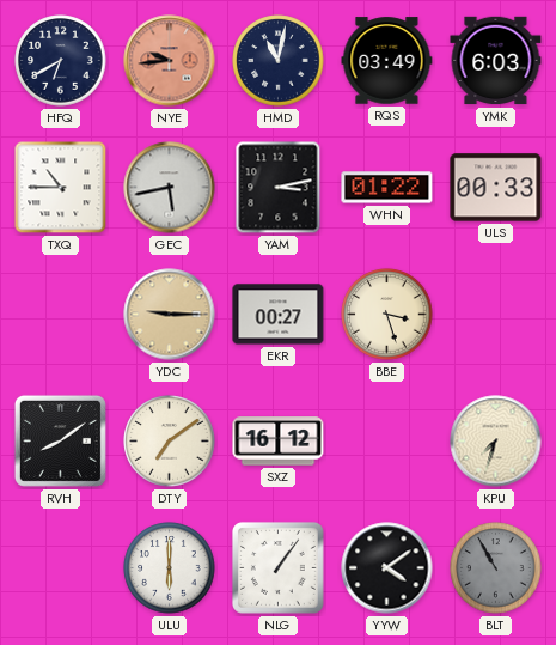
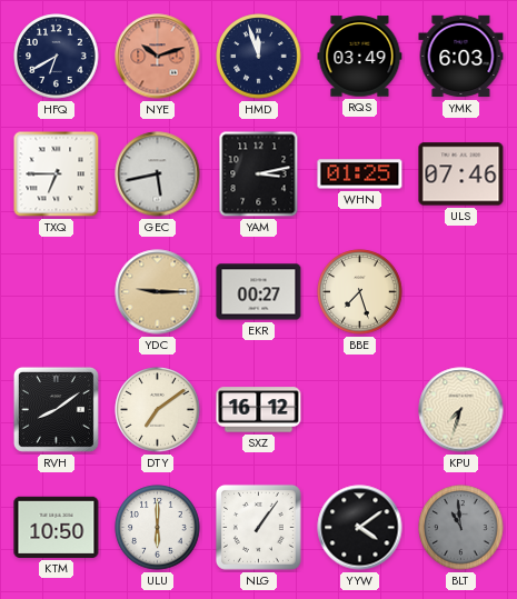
NYE: 9:44 -> 10:12 (158, 57)
HMD: 11:02 -> 11:57 (259, 57)
TXQ: 10:45 -> 6:45 (57, 174)
WHN: 01:22 -> 01:25 (360, 174)
ULS: 00:33 -> 07:46 (461, 174)
BBE: 3:27 -> 7:27 (360, 292)
KTM: none -> 10:50 (57, 527)
BLT: 10:55 -> 10:59 (461, 528)
